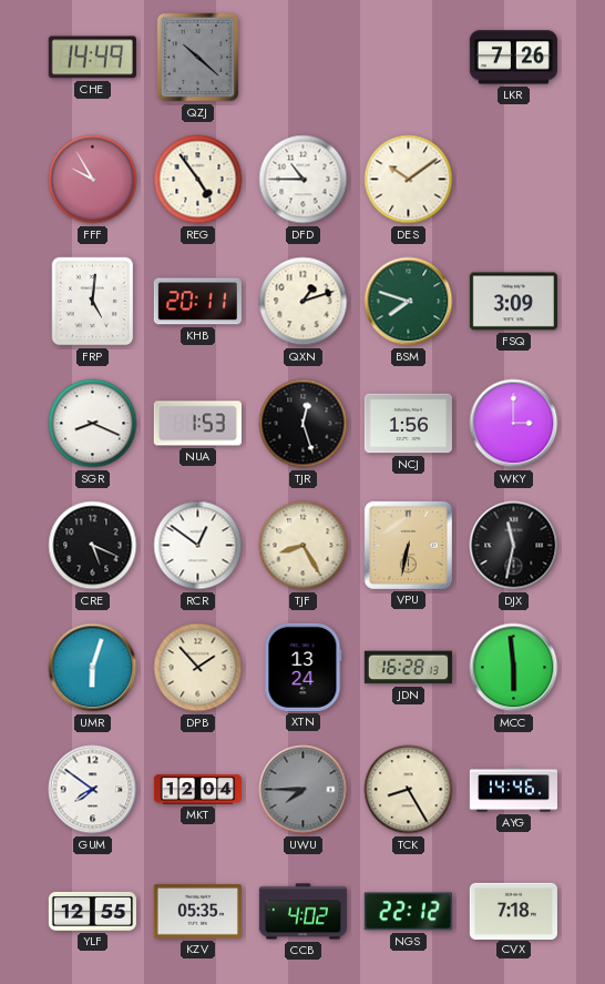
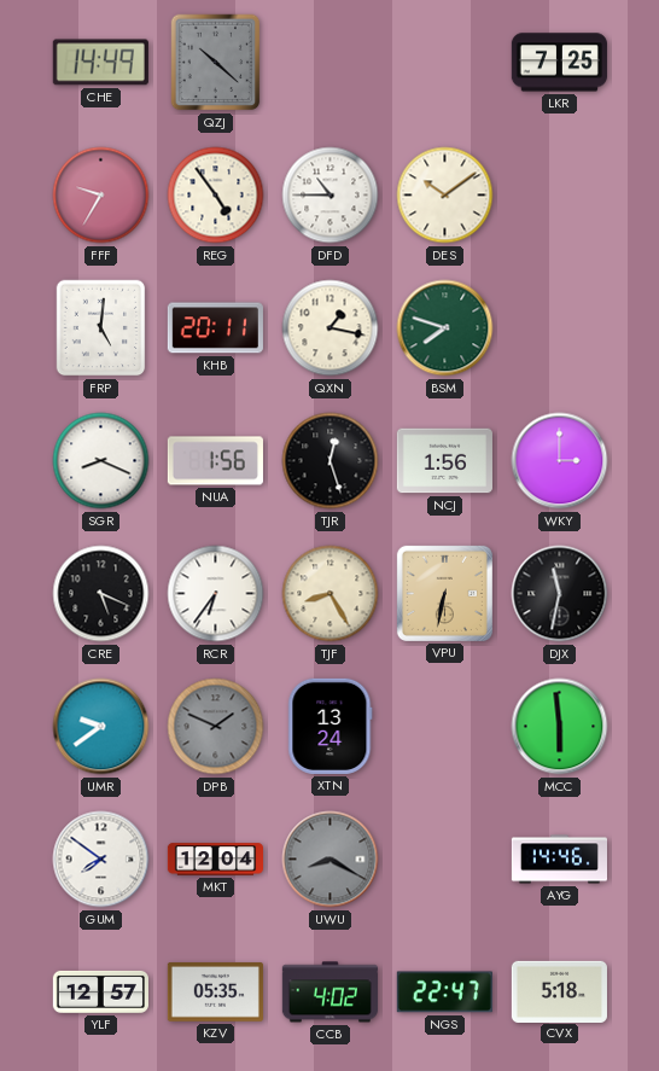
LKR: 7:26 -> 7:25 (559, 63)
FFF: 9:55 -> 9:35 (101, 196)
QXN: 1:12 -> 1:17 (331, 328)
FSQ: 3:09 -> none (513, 302)
NUA: 1:53 -> 1:56 (215, 461)
RCR: 12:51 -> 6:36 (216, 594)
UMR: 6:03 -> 9:39 (101, 727)
DPB: 1:53 -> 1:49 (216, 727)
DPB dial: cream -> grey (216, 727)
JDN: 16:28 -> none (408, 668)
UWU: 7:45 -> 8:20 (331, 860)
TCK: 8:25 -> none (409, 790)
YLF: 12:55 -> 12:57 (100, 991)
NGS: 22:12 -> 22:47 (444, 993)
CVX: 7:18 -> 5:18 (559, 991)
